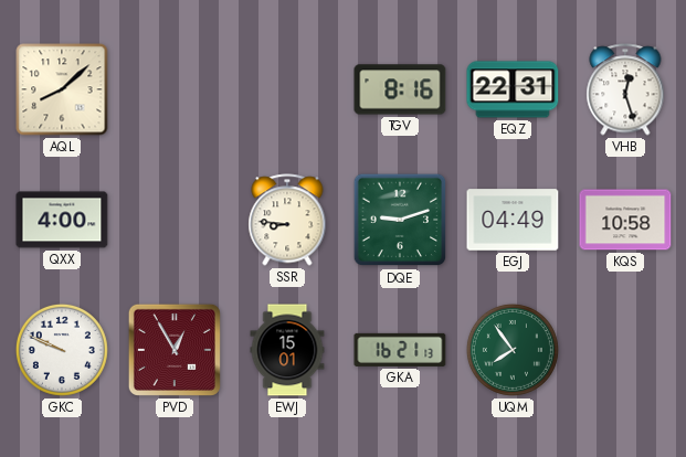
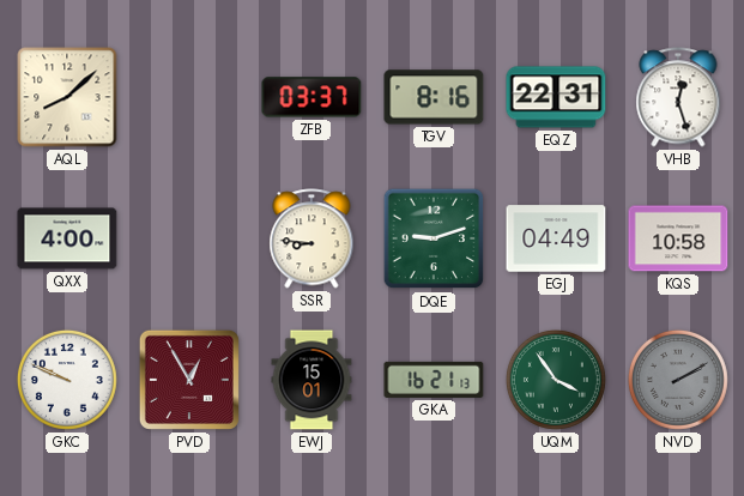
ZFB: none -> 03:37 (311, 97)
UQM: 7:54 -> 3:54 (556, 380)
NVD: none -> 2:10 (678, 380)
